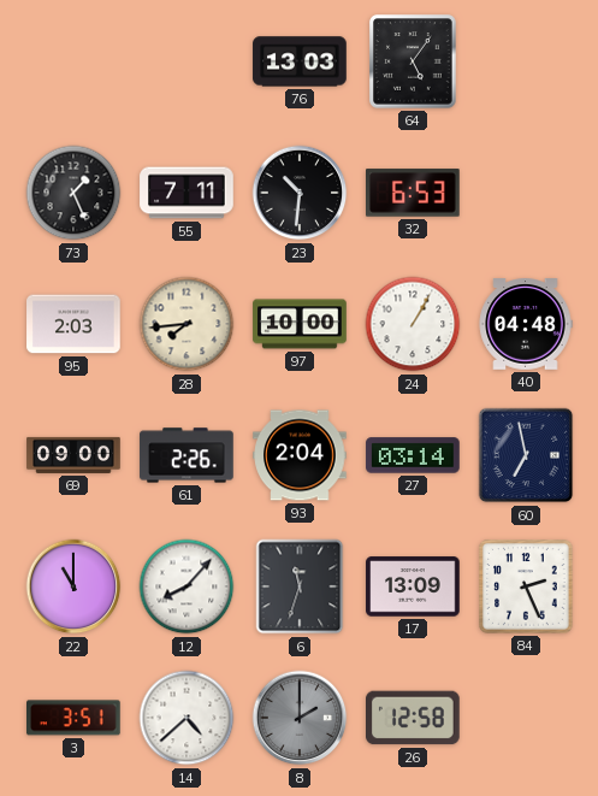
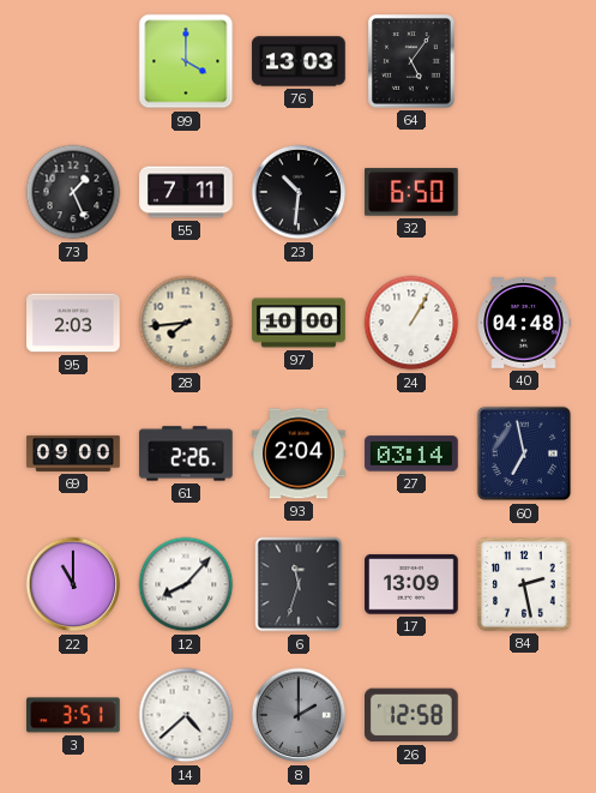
99: none -> 4:00 (186, 61)
32: 6:53 -> 6:50 (413, 192)
84: 2:26 -> 2:28 (524, 584)
